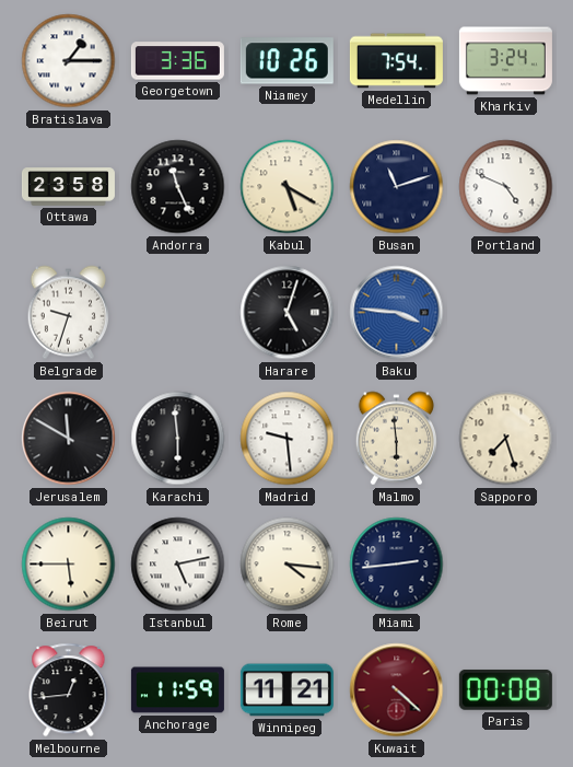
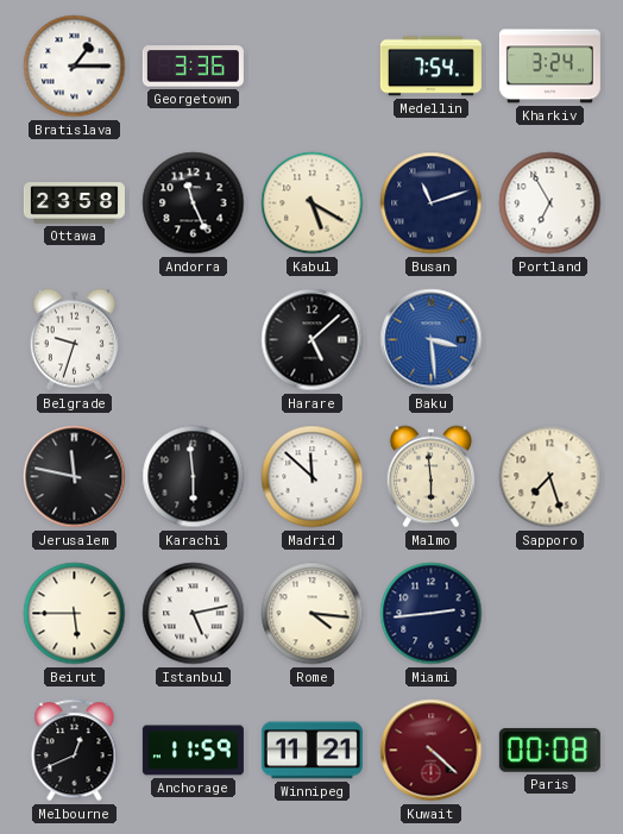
Niamey: 10:26 -> none (286, 61)
Portland: 4:49 -> 6:55 (550, 203)
Harare: 5:03 -> 5:08 (313, 340)
Baku: 3:46 -> 3:29 (432, 340)
Jerusalem: 11:50 -> 11:47 (75, 477)
Madrid: 9:29 -> 11:52 (313, 477)
Melbourne: 12:44 -> 12:41 (75, 751)
